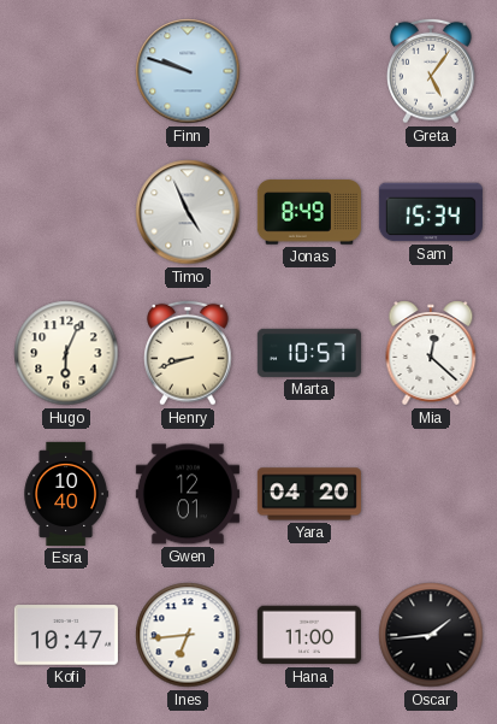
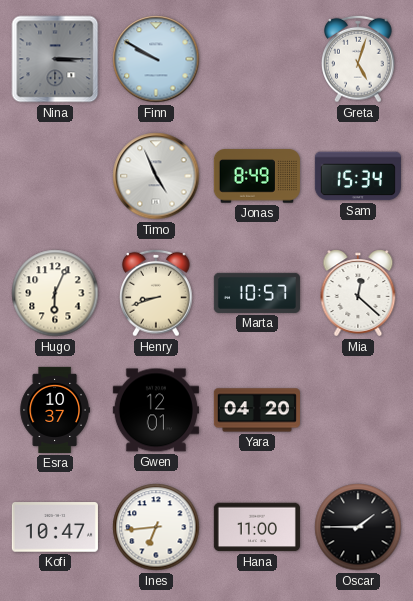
Nina: none -> 3:15 (55, 59)
Finn: 9:48 -> 9:50 (156, 59)
Greta: 5:06 -> 5:03 (359, 59)
Esra: 10:40 -> 10:37 (55, 410)
Oscar: 1:44 -> 1:45 (358, 527)
